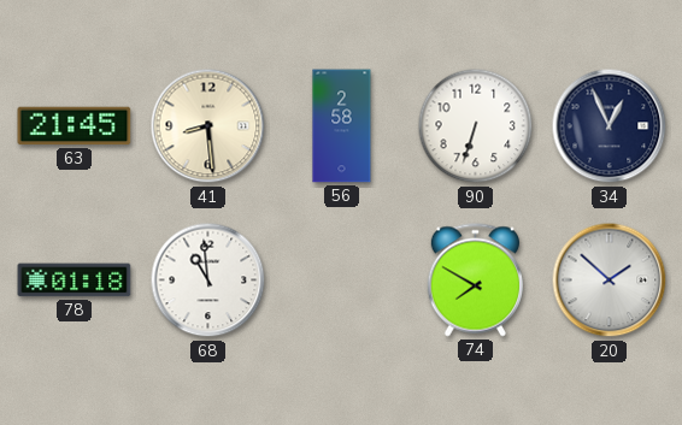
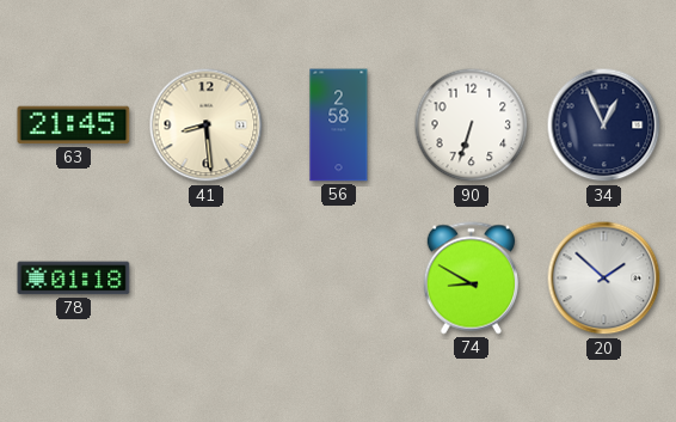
68: 10:59 -> none (208, 281)
74: 7:50 -> 8:50 (471, 279)
